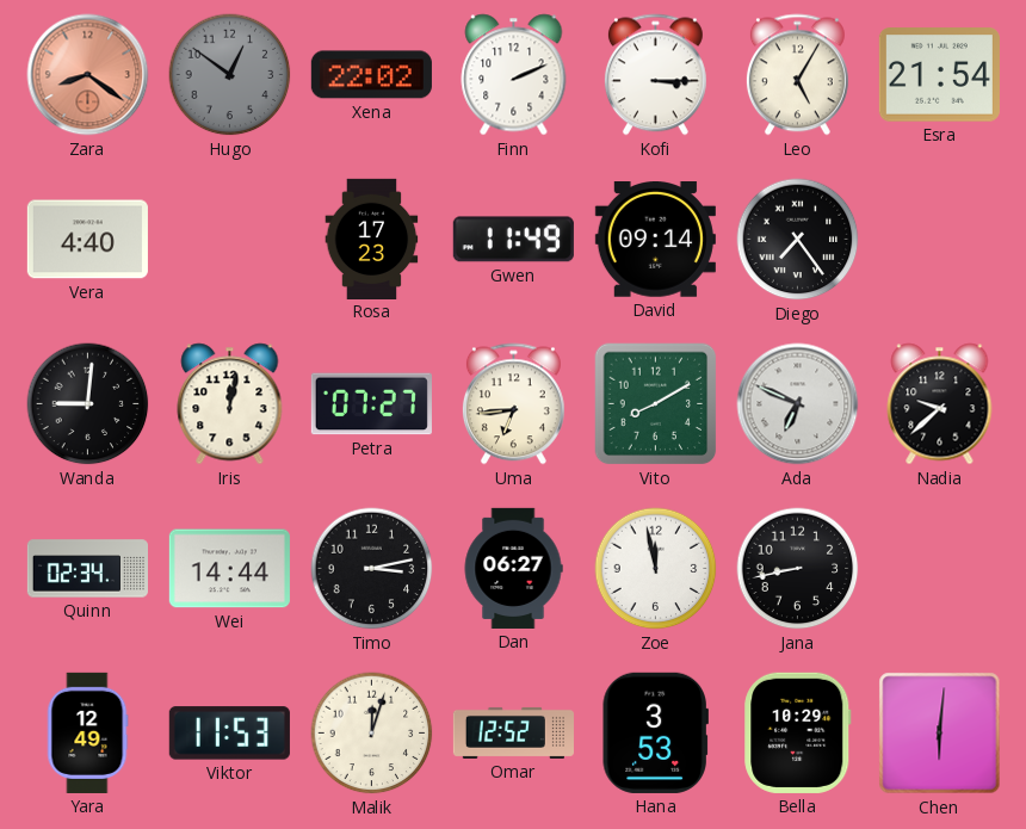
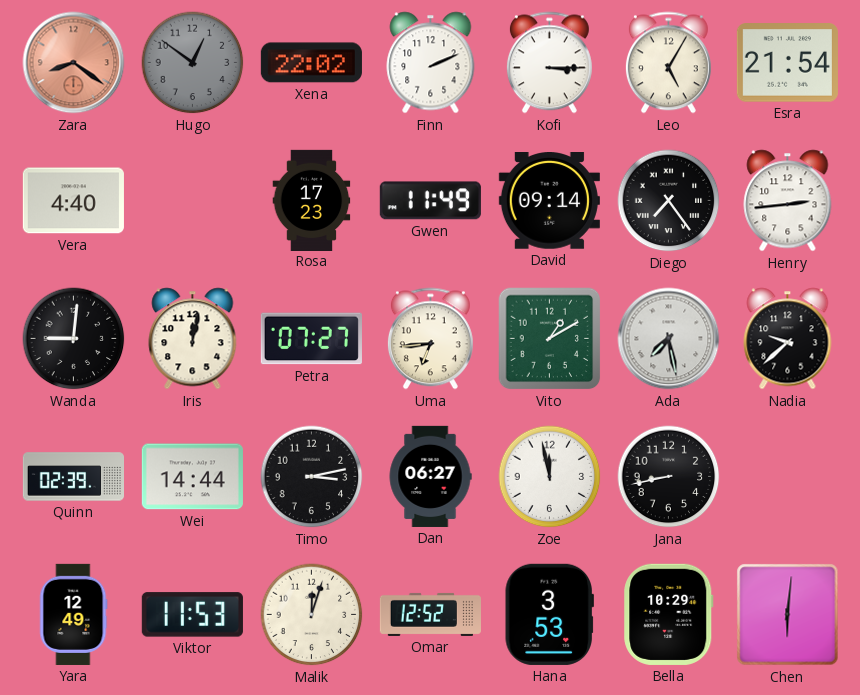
Henry: none -> 2:44 (788, 201)
Vito: 8:10 -> 1:10 (550, 339)
Ada: 6:49 -> 7:28 (669, 339)
Quinn: 02:34 -> 02:39 (73, 477)
